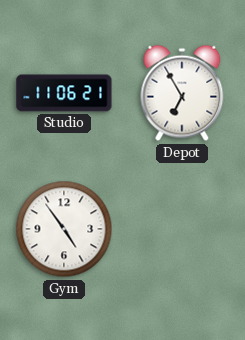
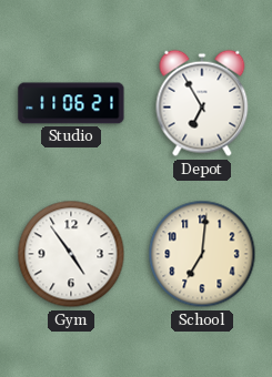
School: none -> 7:01 (202, 254)
